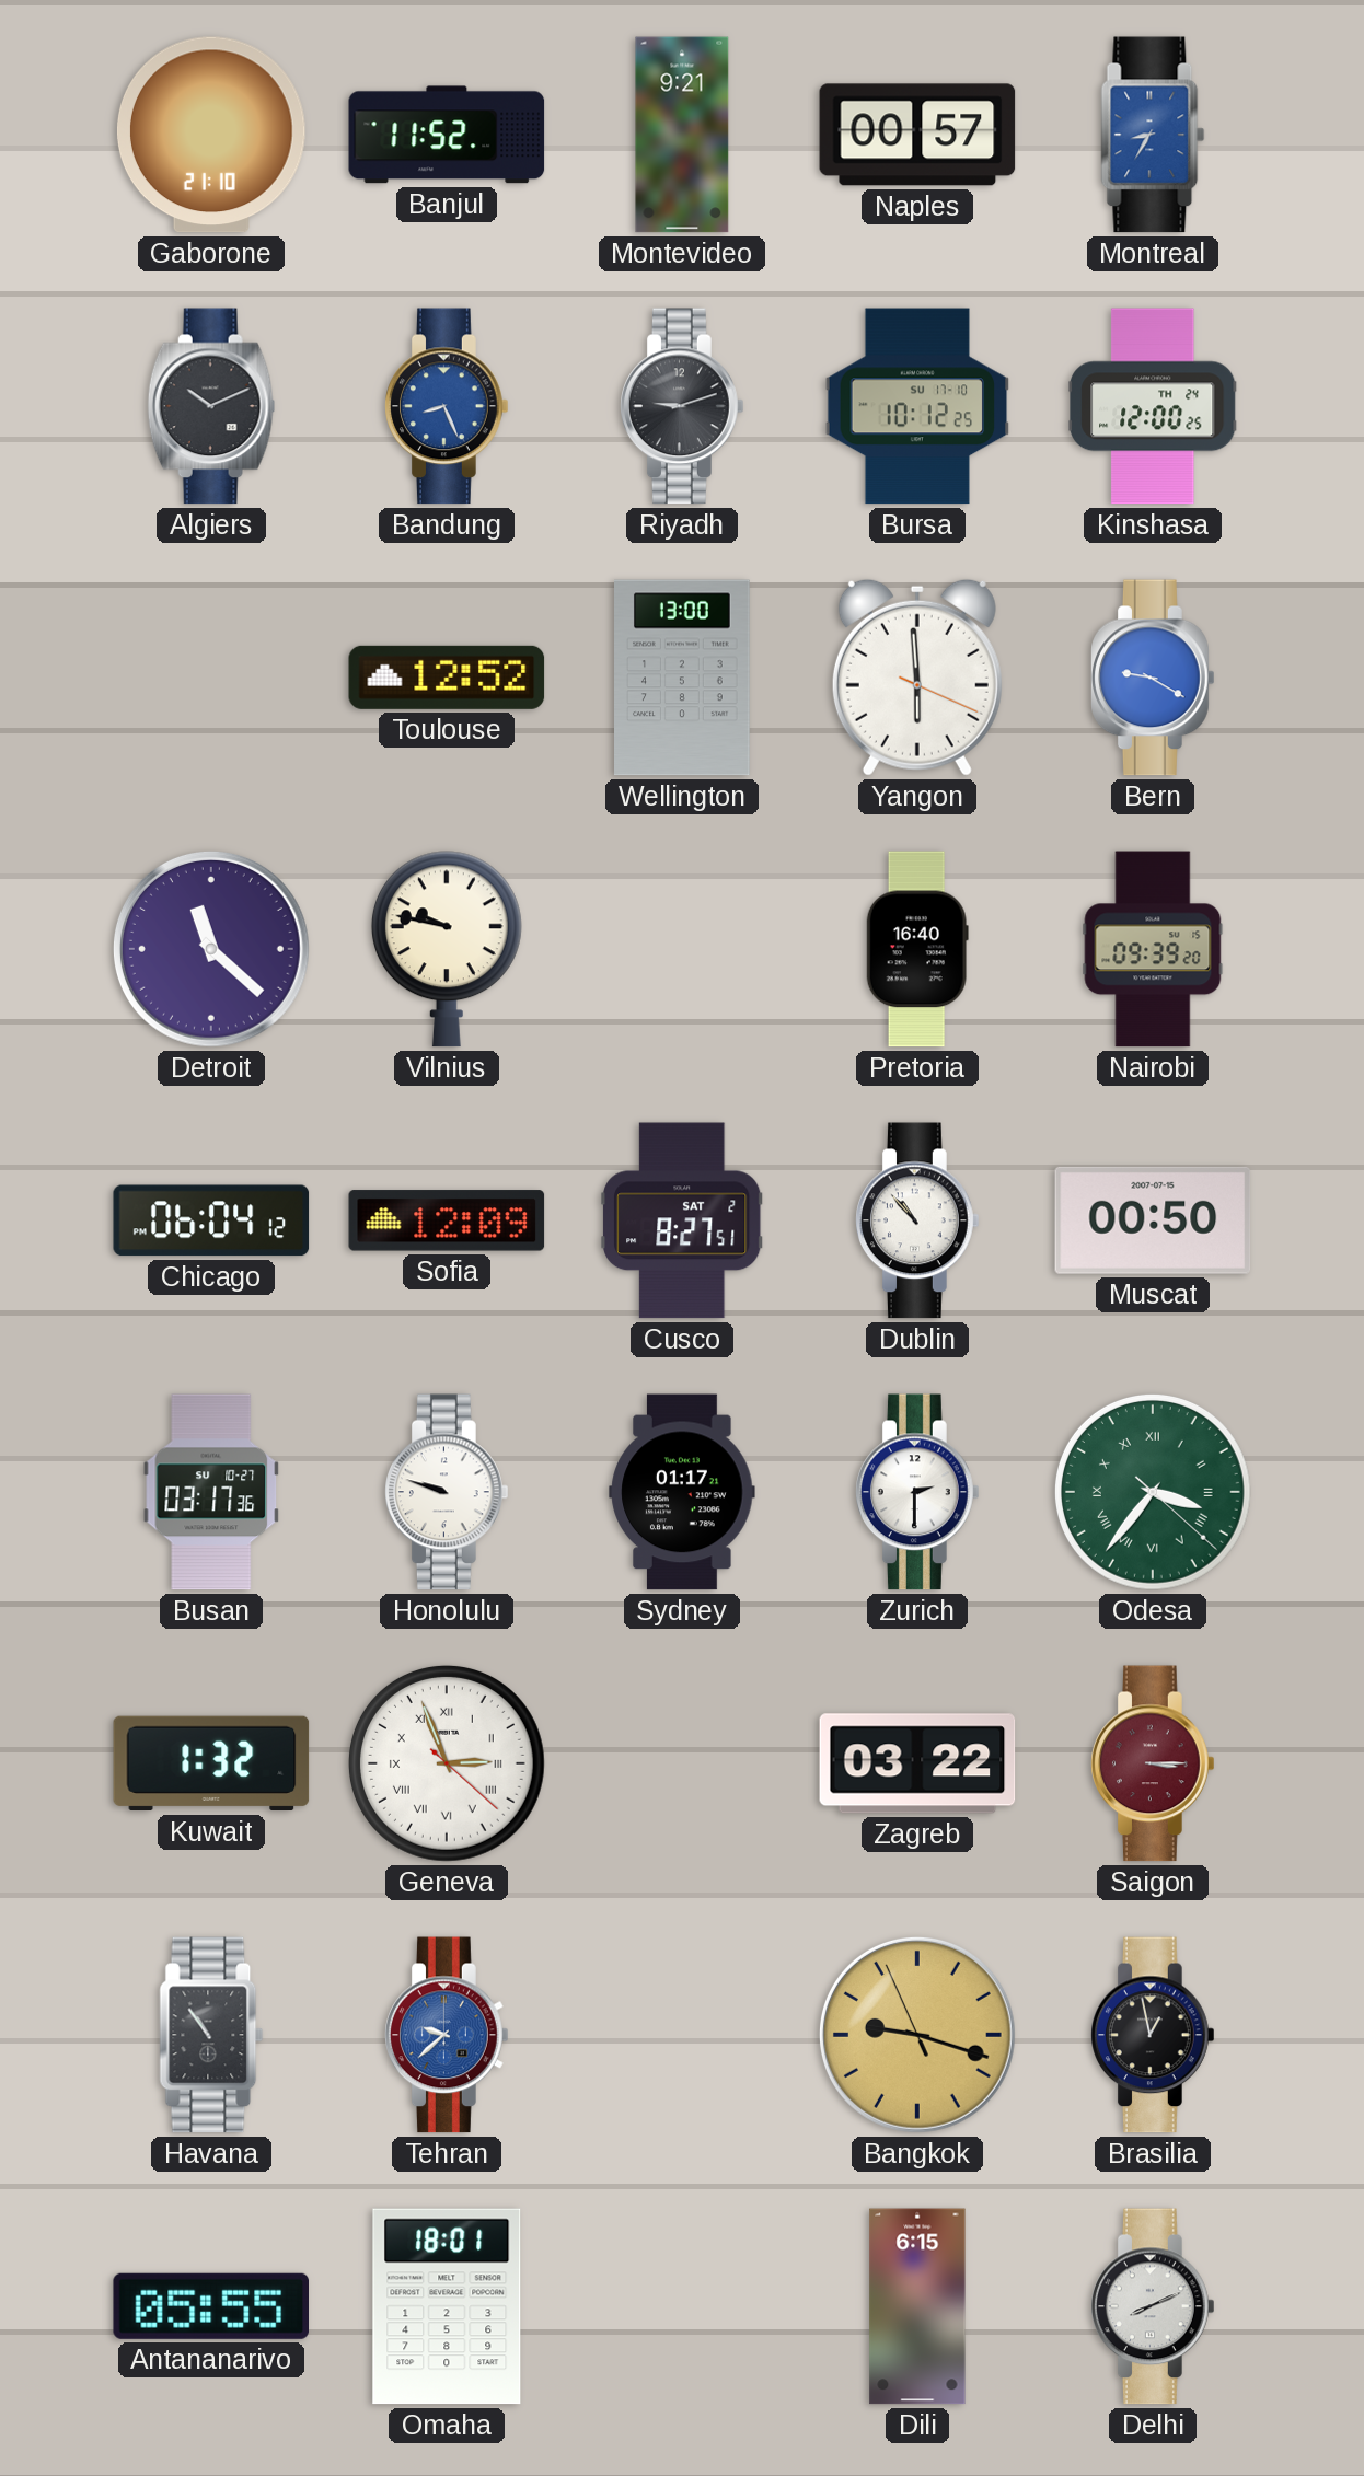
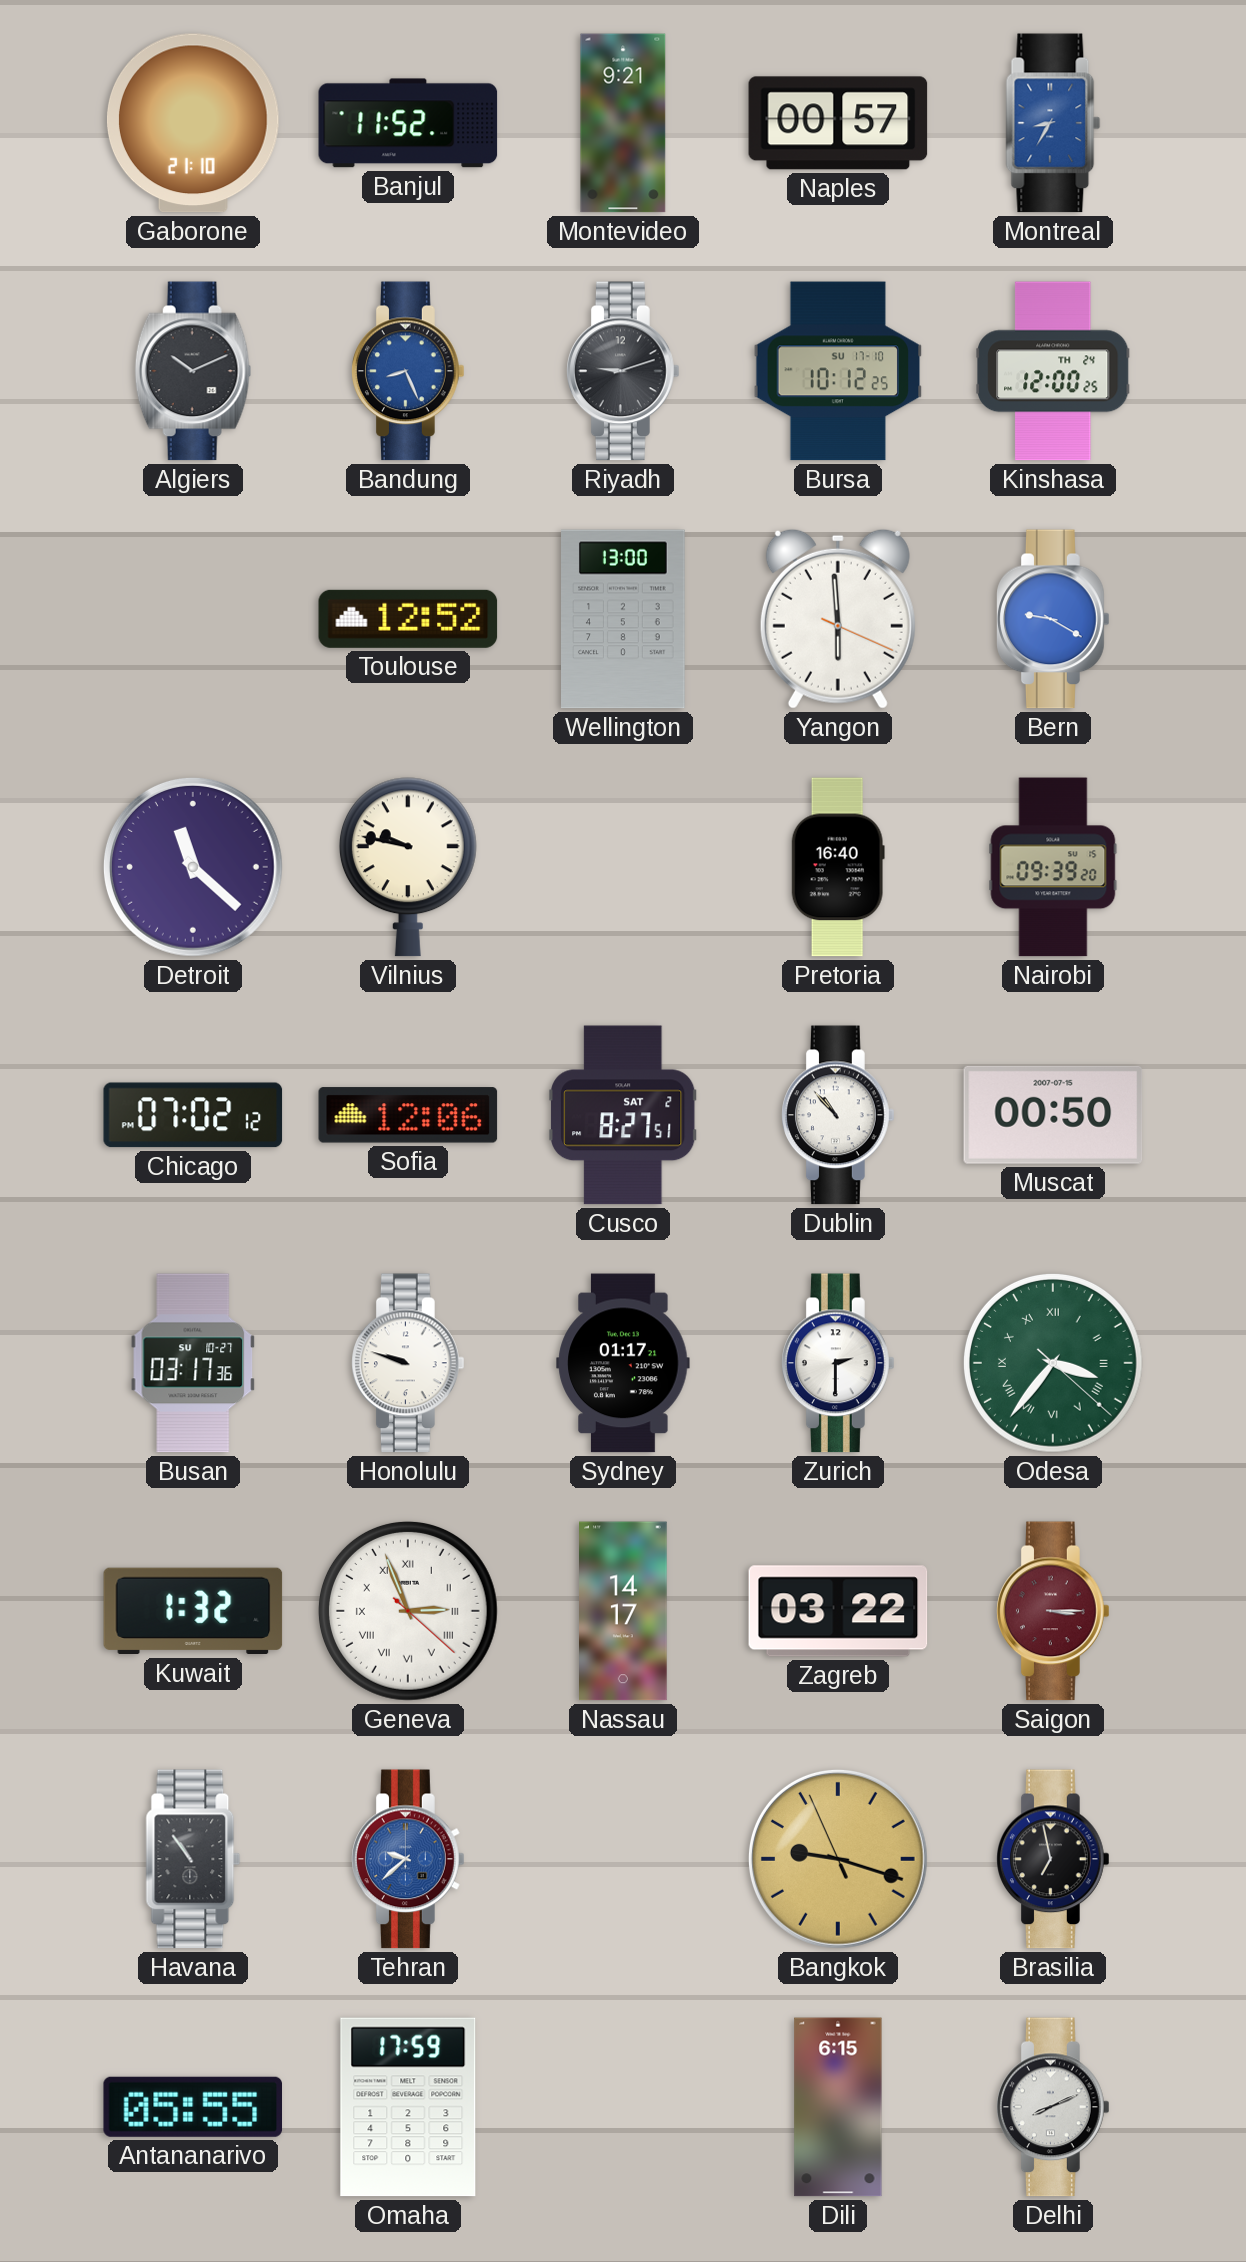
Chicago: 06:04 -> 07:02 (193, 1115)
Sofia: 12:09 -> 12:06 (408, 1115)
Nassau: none -> 14:17 (623, 1611)
Brasilia: 12:58 -> 6:58 (1053, 1859)
Omaha: 18:01 -> 17:59 (408, 2107)
